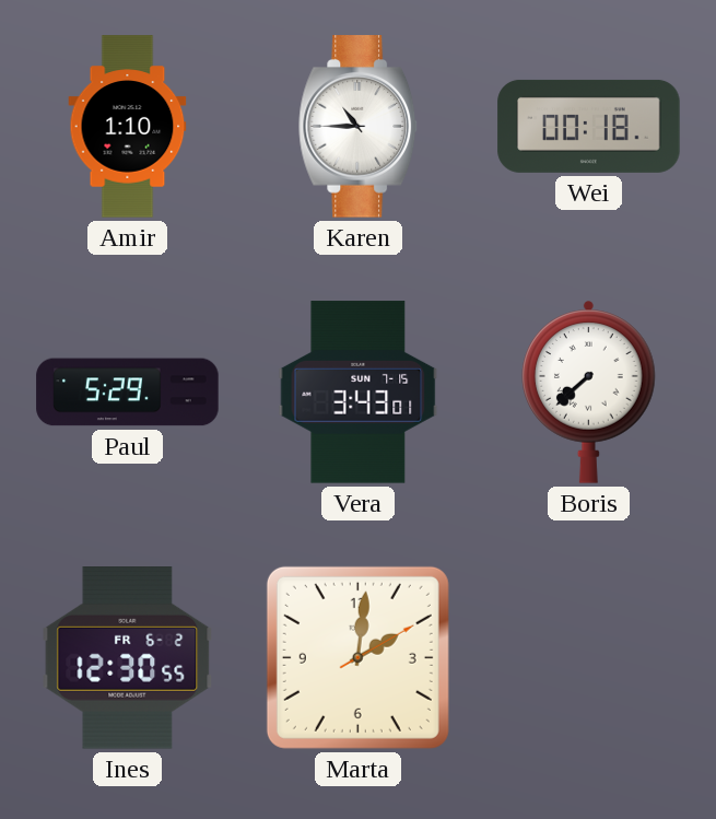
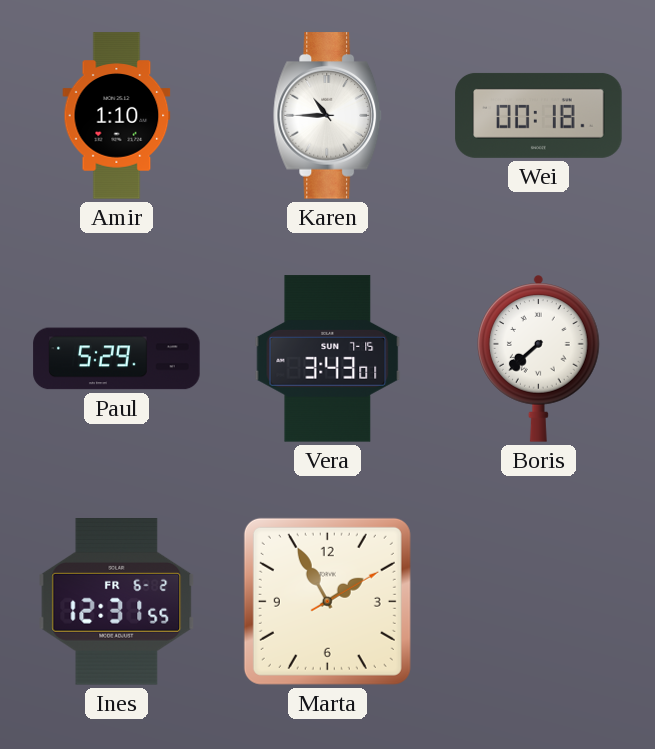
Ines: 12:30 -> 12:31 (117, 602)
Marta: 2:01 -> 1:55 (327, 601)
